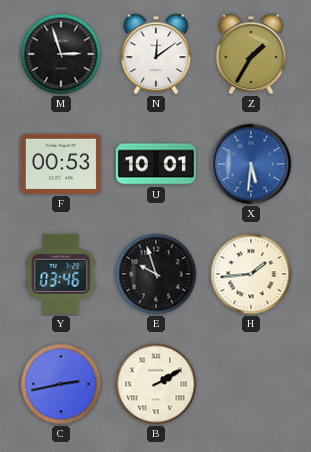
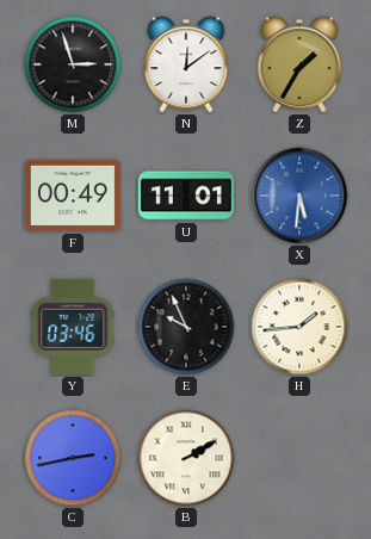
F: 00:53 -> 00:49 (73, 196)
U: 10:01 -> 11:01 (186, 196)
E: 9:57 -> 9:56 (186, 327)
